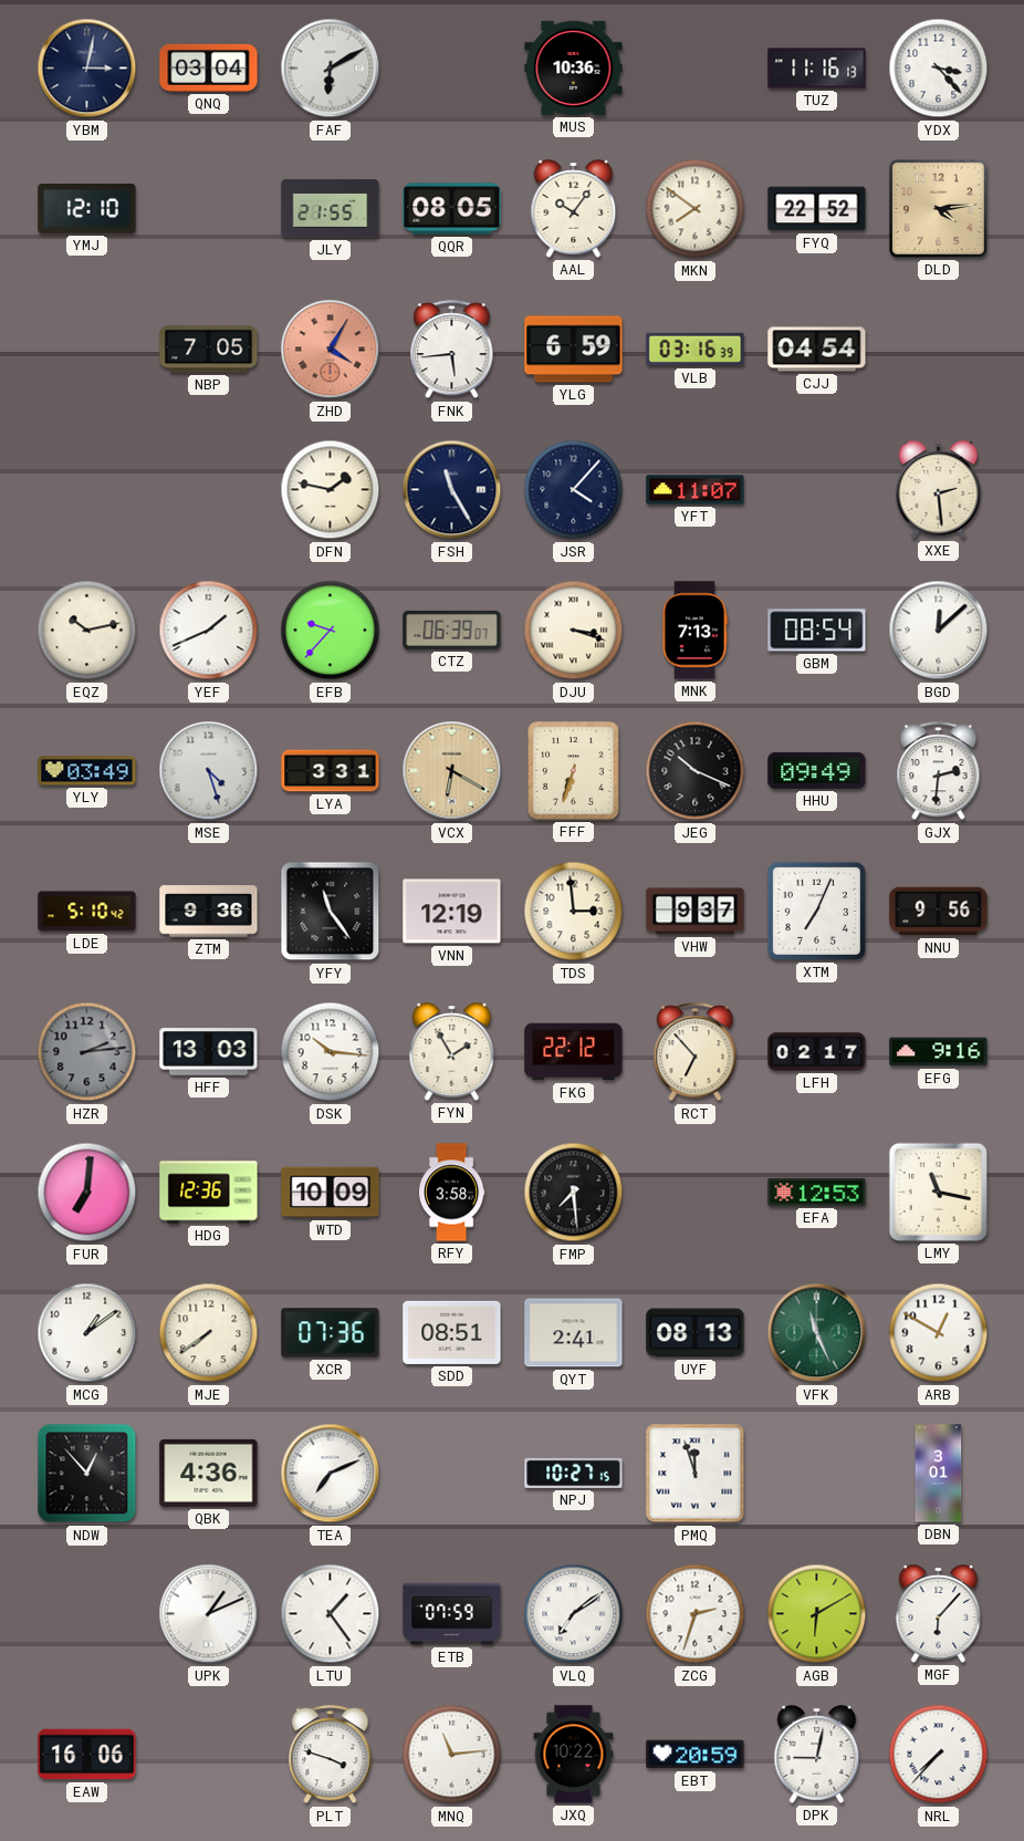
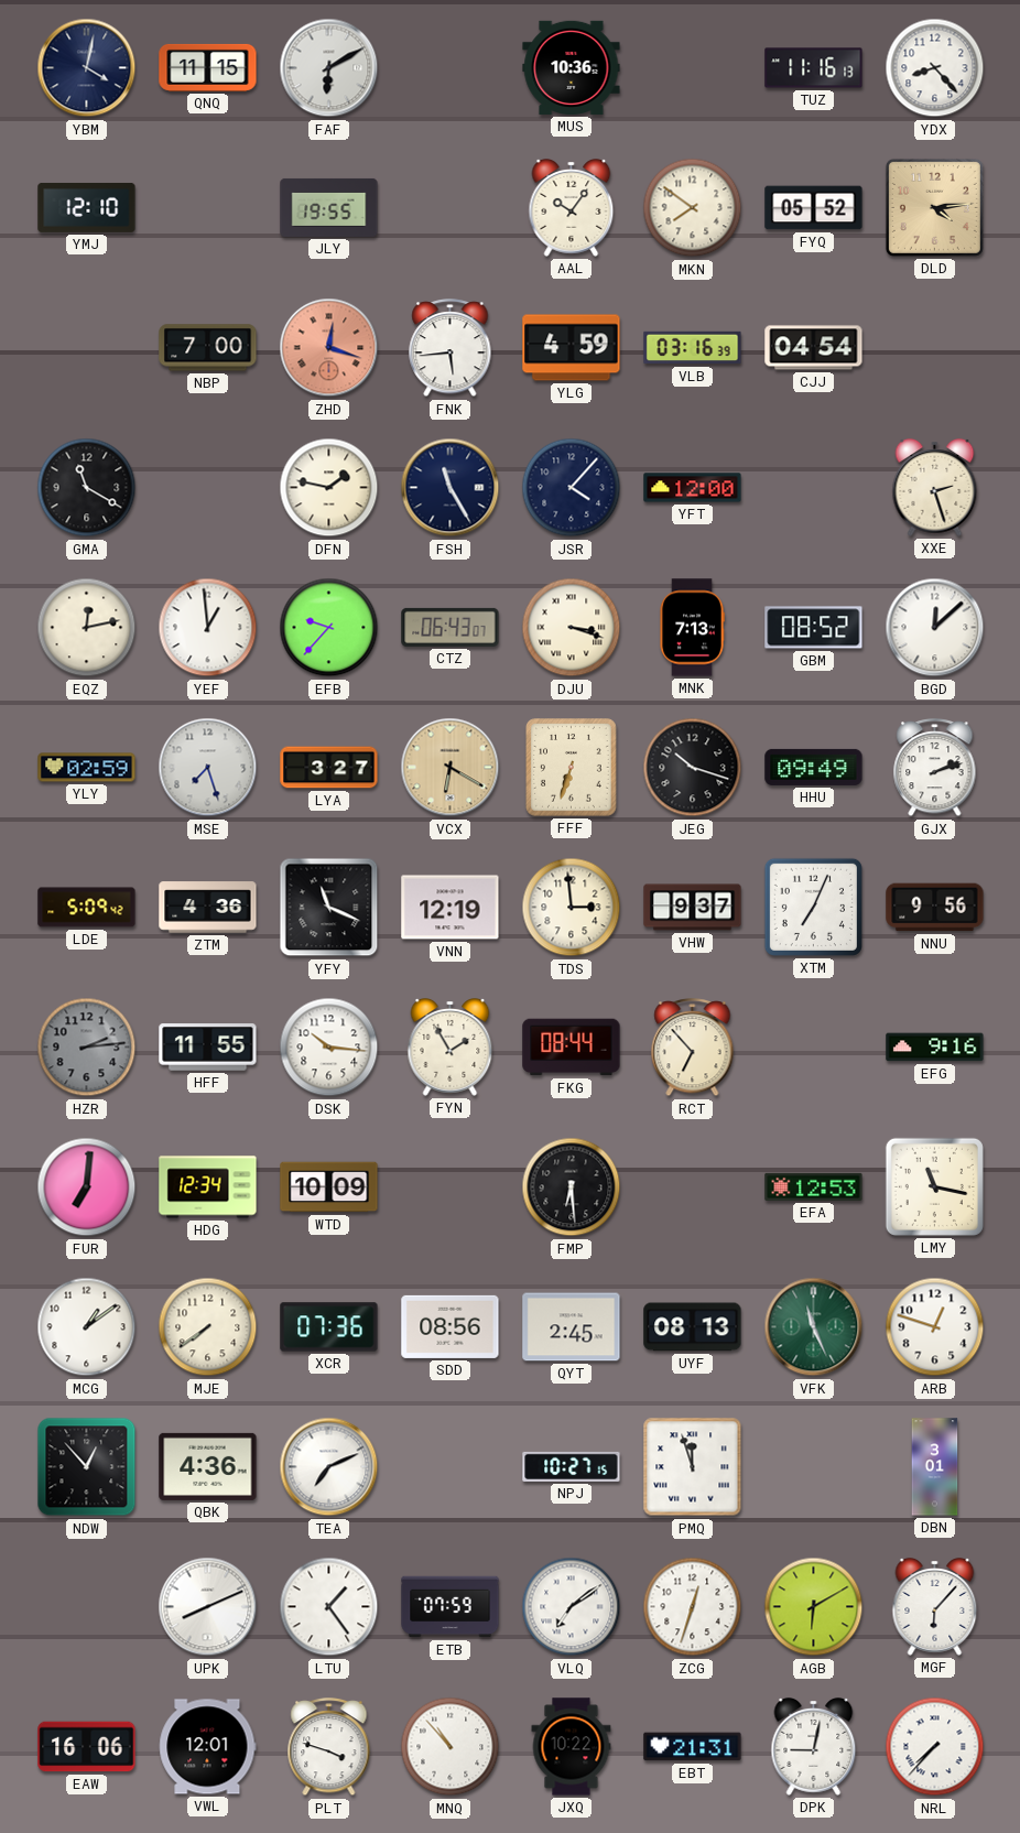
YBM: 3:02 -> 4:02 (87, 68)
QNQ: 03:04 -> 11:15 (208, 67)
YDX: 3:23 -> 8:23 (935, 68)
JLY: 21:55 -> 19:55 (329, 207)
QQR: 08:05 -> none (452, 209)
FYQ: 22:52 -> 05:52 (814, 208)
NBP: 7:05 -> 7:00 (208, 348)
ZHD: 4:05 -> 12:18 (329, 348)
YLG: 6:59 -> 4:59 (572, 348)
GMA: none -> 11:20 (87, 488)
YFT: 11:07 -> 12:00 (693, 488)
XXE: 2:29 -> 2:27 (935, 488)
EQZ: 10:13 -> 12:13 (87, 628)
YEF: 1:41 -> 12:59 (208, 628)
CTZ: 06:39 -> 06:43 (451, 627)
GBM: 08:54 -> 08:52 (814, 628)
YLY: 03:49 -> 02:59 (87, 768)
MSE: 4:27 -> 7:27 (208, 768)
LYA: 3:31 -> 3:27 (329, 768)
JEG: 10:19 -> 10:18 (693, 768)
GJX: 2:31 -> 2:12 (935, 769)
LDE: 5:10 -> 5:09 (87, 908)
ZTM: 9:36 -> 4:36 (208, 908)
YFY: 11:24 -> 11:19 (329, 908)
HFF: 13:03 -> 11:55 (208, 1048)
FKG: 22:12 -> 08:44 (572, 1048)
LFH: 02:17 -> none (817, 1052)
HDG: 12:36 -> 12:34 (208, 1187)
RFY: 3:58 -> none (451, 1193)
FMP: 7:29 -> 6:29 (572, 1187)
SDD: 08:51 -> 08:56 (451, 1326)
QYT: 2:41 -> 2:45 (572, 1327)
ARB: 12:50 -> 12:48 (935, 1327)
UPK: 1:11 -> 8:11 (208, 1607)
ZCG: 2:33 -> 12:33 (693, 1607)
VWL: none -> 12:01 (208, 1747)
MNQ: 11:14 -> 10:53 (451, 1747)
EBT: 20:59 -> 21:31 (693, 1747)
